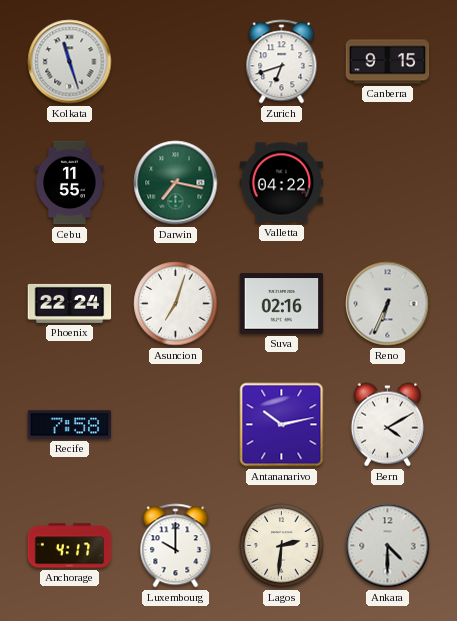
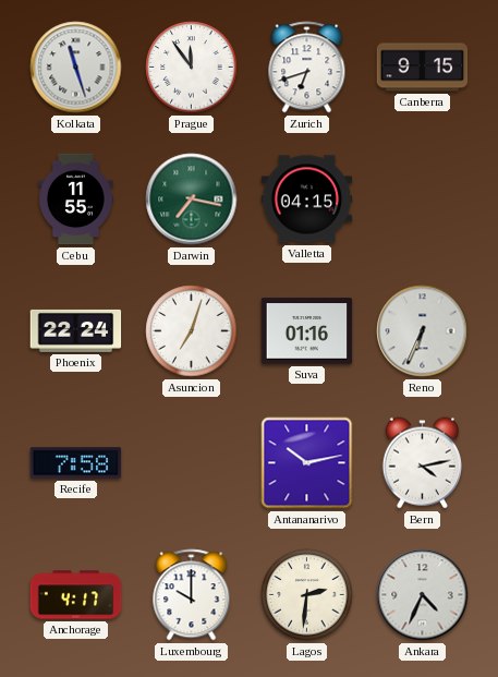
Prague: none -> 11:54 (192, 68)
Valletta: 04:22 -> 04:15 (307, 200)
Suva: 02:16 -> 01:16 (307, 331)
Bern: 4:10 -> 4:13 (422, 463)
Ankara: 4:30 -> 4:34 (423, 595)
